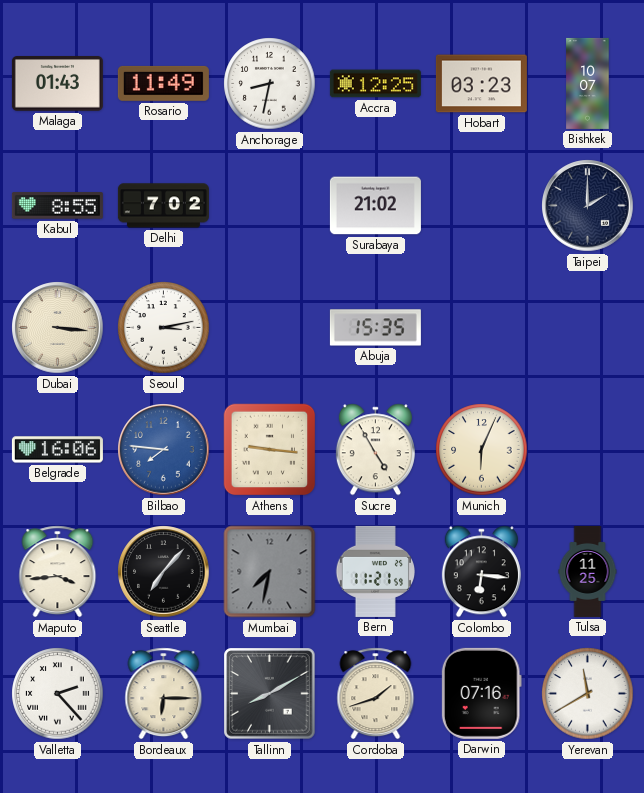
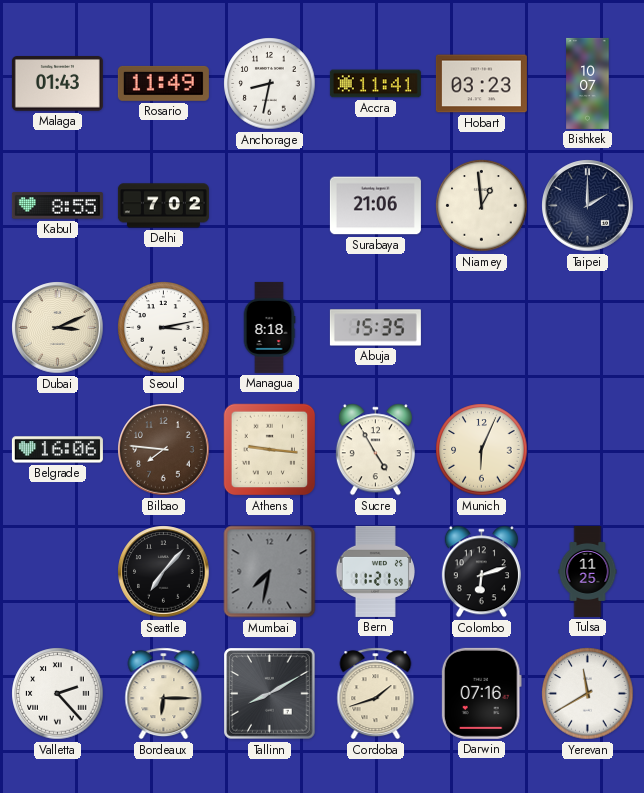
Accra: 12:25 -> 11:41 (375, 84)
Surabaya: 21:02 -> 21:06 (375, 206)
Niamey: none -> 12:59 (482, 206)
Dubai: 3:16 -> 3:11 (58, 328)
Managua: none -> 8:18 (269, 327)
Bilbao dial: blue -> brown (164, 450)
Maputo: 3:44 -> none (58, 572)
Colombo: 6:16 -> 6:12 (481, 572)
